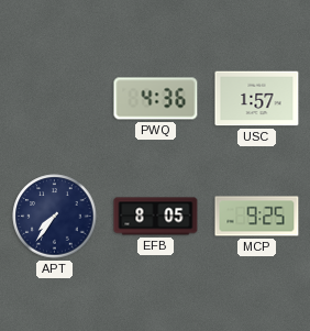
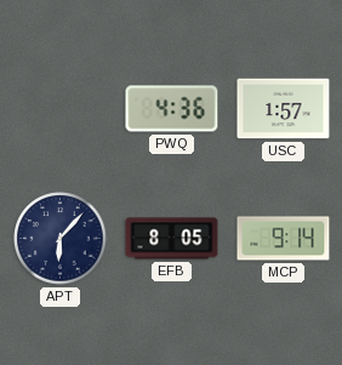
APT: 7:36 -> 6:07 (61, 239)
MCP: 9:25 -> 9:14 (284, 239)
